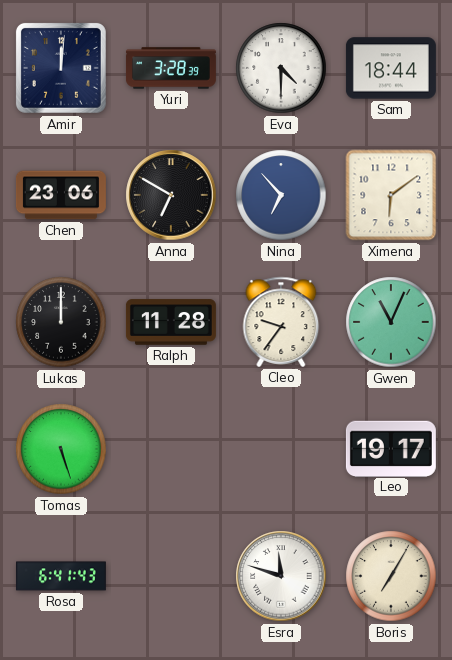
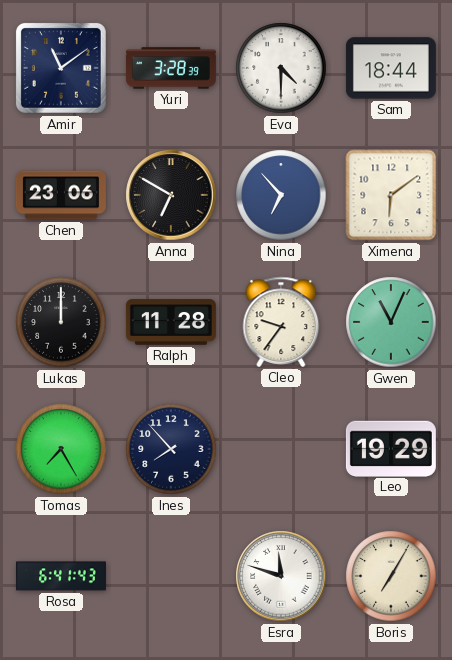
Amir: 12:01 -> 11:09 (61, 68)
Tomas: 5:27 -> 7:25 (61, 449)
Ines: none -> 7:53 (171, 449)
Leo: 19:17 -> 19:29 (391, 448)
